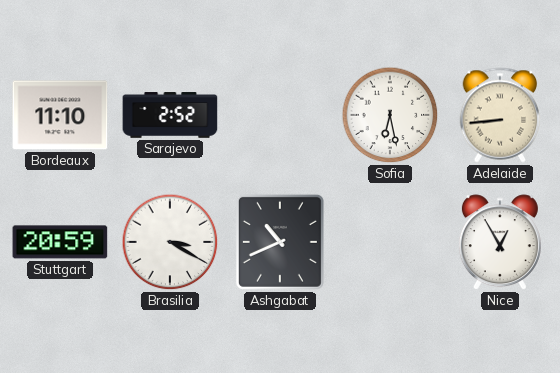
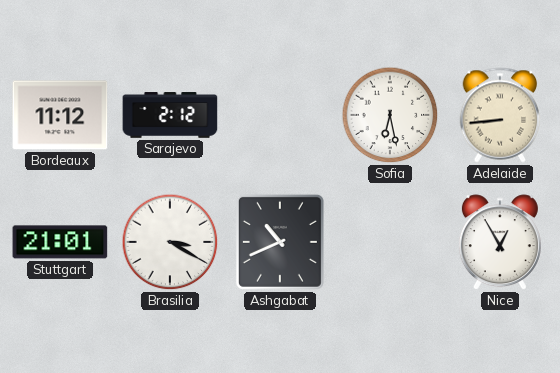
Bordeaux: 11:10 -> 11:12 (60, 115)
Sarajevo: 2:52 -> 2:12 (170, 115)
Stuttgart: 20:59 -> 21:01 (60, 242)
